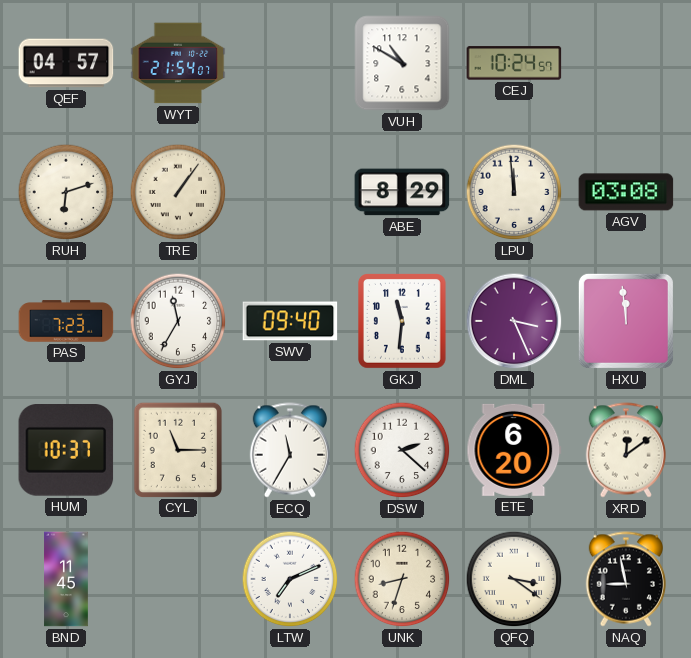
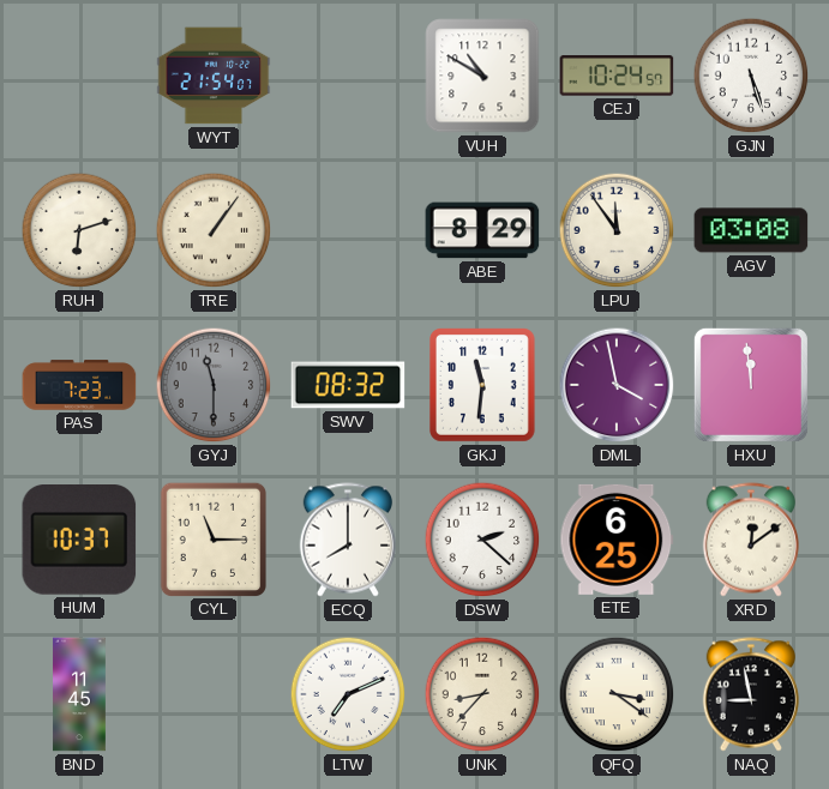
QEF: 04:57 -> none (66, 63)
GJN: none -> 5:27 (751, 76)
LPU: 11:59 -> 11:54 (617, 230)
GYJ: 11:35 -> 11:30 (214, 385)
GYJ dial: white -> grey (214, 385)
SWV: 09:40 -> 08:32 (348, 385)
DML: 3:26 -> 3:58 (617, 385)
ECQ: 11:35 -> 8:00 (347, 540)
ETE: 6:20 -> 6:25 (617, 540)
UNK: 8:33 -> 8:37 (482, 694)
